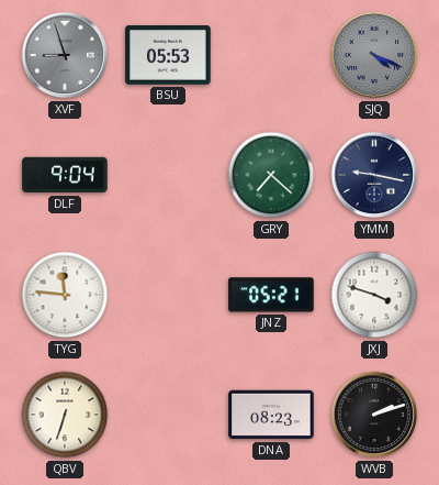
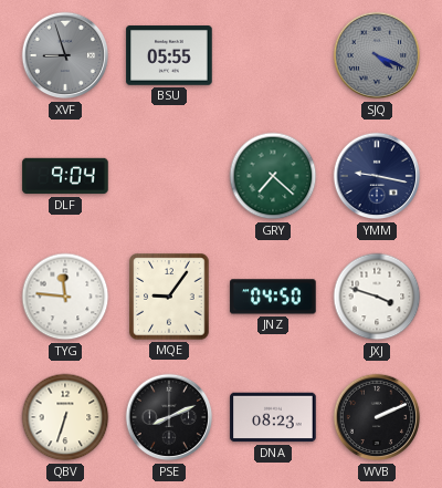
BSU: 05:53 -> 05:55 (169, 55)
MQE: none -> 9:06 (169, 297)
JNZ: 05:21 -> 04:50 (273, 297)
PSE: none -> 8:11 (169, 417)
WVB: 2:12 -> 2:11 (377, 417)
